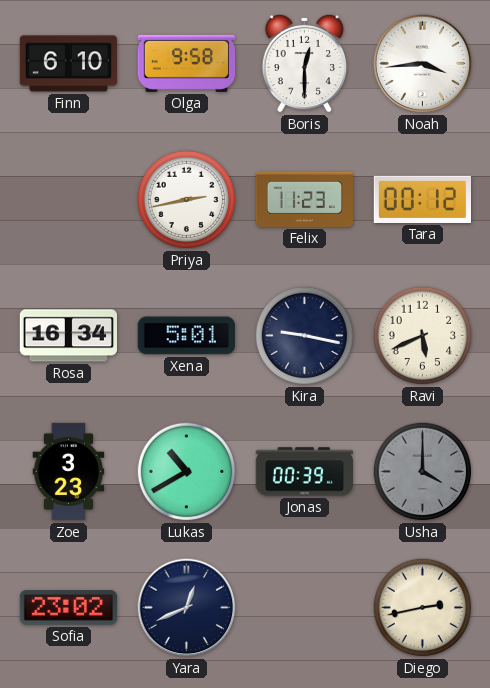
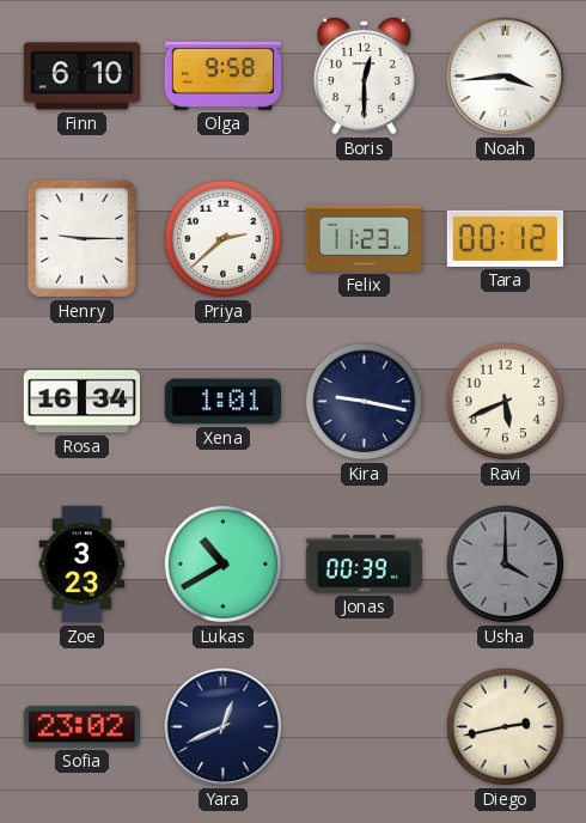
Henry: none -> 9:15 (81, 238)
Priya: 2:43 -> 2:38 (224, 239)
Xena: 5:01 -> 1:01 (222, 402)
